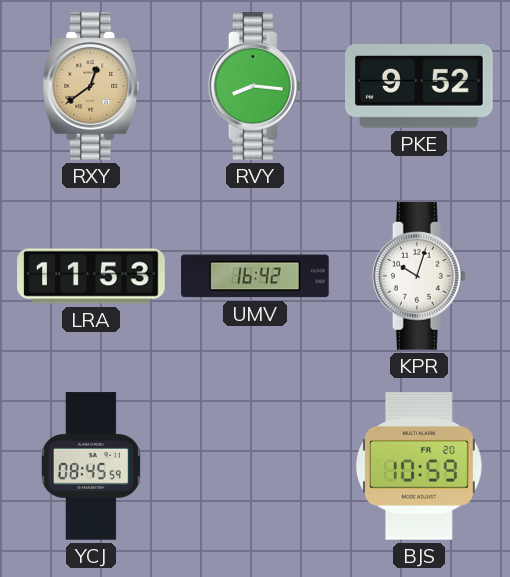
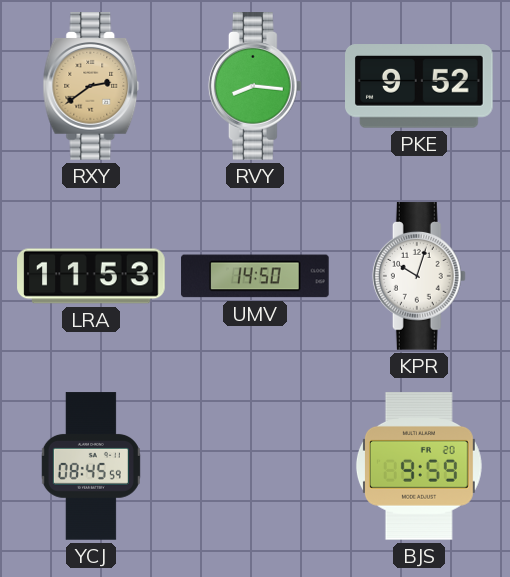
RXY: 12:39 -> 2:39 (91, 86)
UMV: 16:42 -> 14:50 (255, 276)
BJS: 10:59 -> 9:59 (419, 466)
